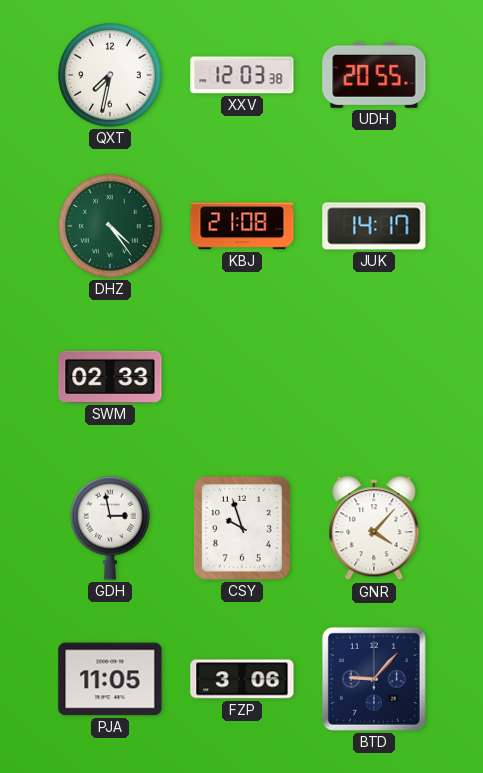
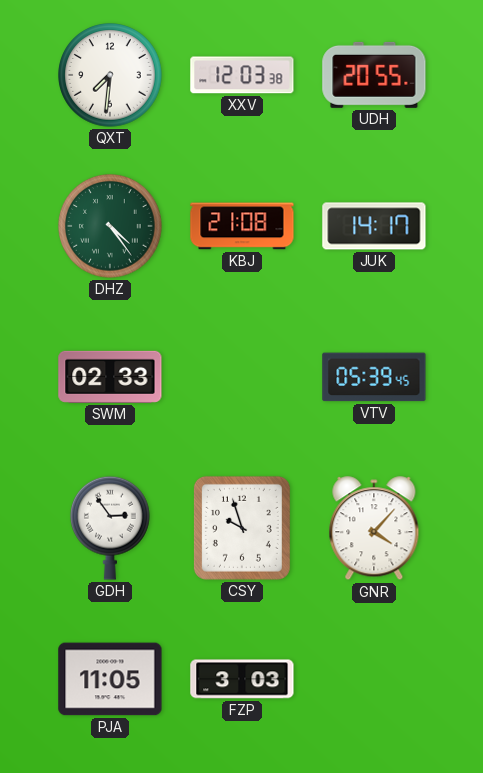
QXT: 7:32 -> 7:31 (110, 75)
VTV: none -> 05:39 (374, 377)
GDH: 2:58 -> 2:54 (111, 528)
FZP: 3:06 -> 3:03 (242, 679)
BTD: 9:07 -> none (374, 679)
